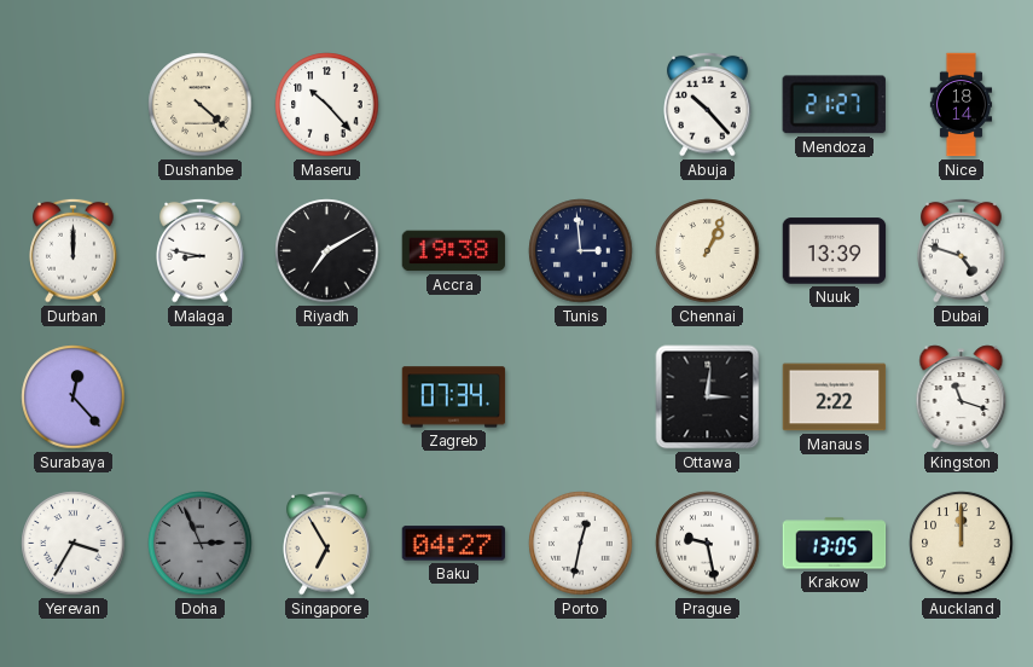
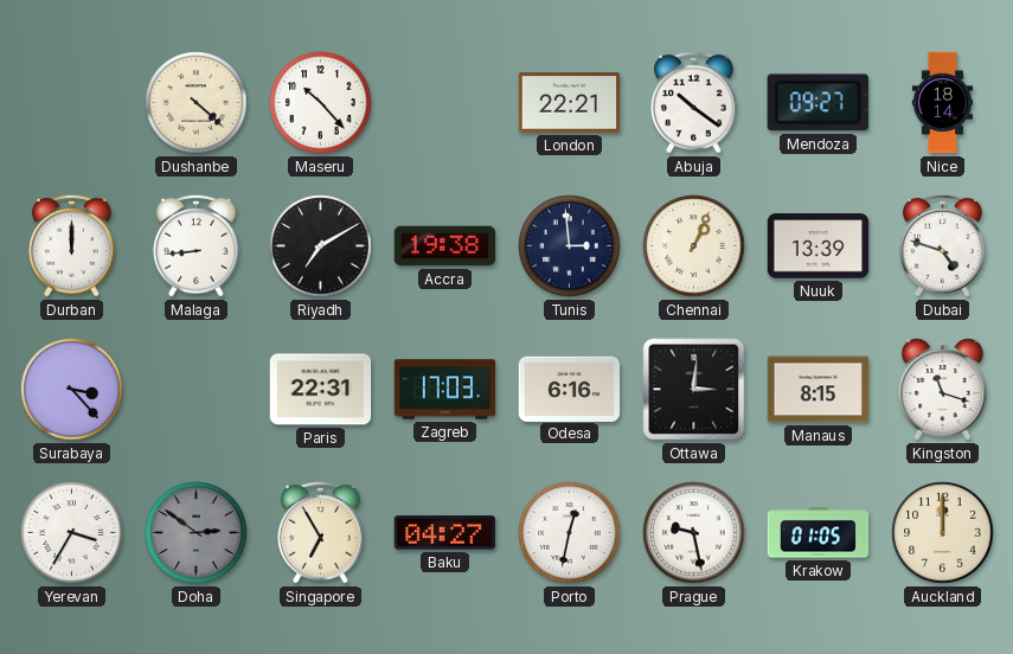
London: none -> 22:21 (570, 103)
Abuja: 10:23 -> 10:21 (694, 102)
Mendoza: 21:27 -> 09:27 (818, 103)
Malaga: 8:47 -> 8:44 (197, 245)
Surabaya: 12:23 -> 3:23 (72, 390)
Paris: none -> 22:31 (321, 390)
Zagreb: 07:34 -> 17:03 (445, 390)
Odesa: none -> 6:16 (570, 389)
Manaus: 2:22 -> 8:15 (819, 390)
Doha: 2:56 -> 2:51 (197, 533)
Krakow: 13:05 -> 01:05 (819, 533)
